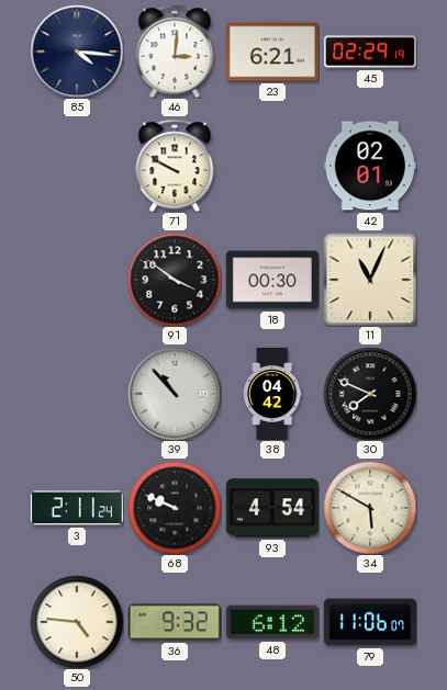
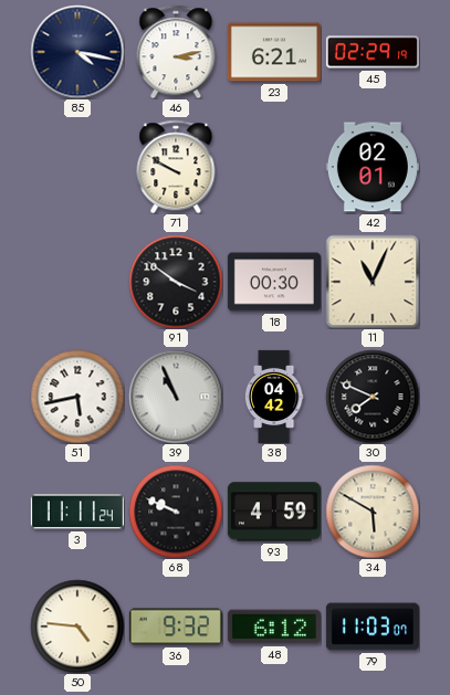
85: 4:16 -> 4:17 (77, 52)
46: 3:01 -> 3:13 (176, 52)
51: none -> 5:43 (77, 397)
39: 10:53 -> 10:56 (176, 397)
3: 2:11 -> 11:11 (77, 512)
93: 4:54 -> 4:59 (274, 512)
79: 11:06 -> 11:03 (373, 626)
